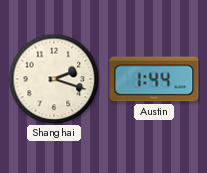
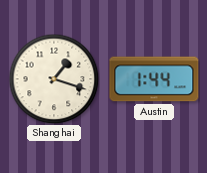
Shanghai: 2:18 -> 1:18 (54, 79)
